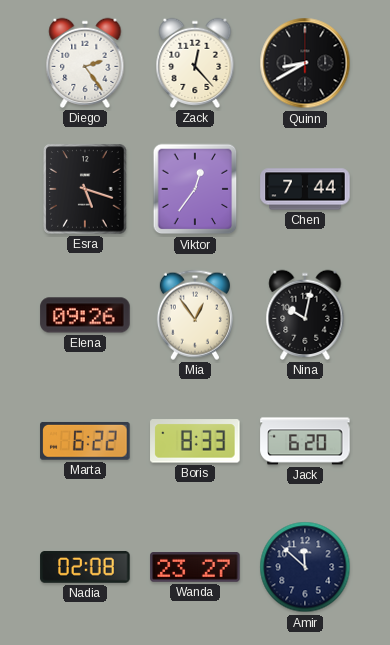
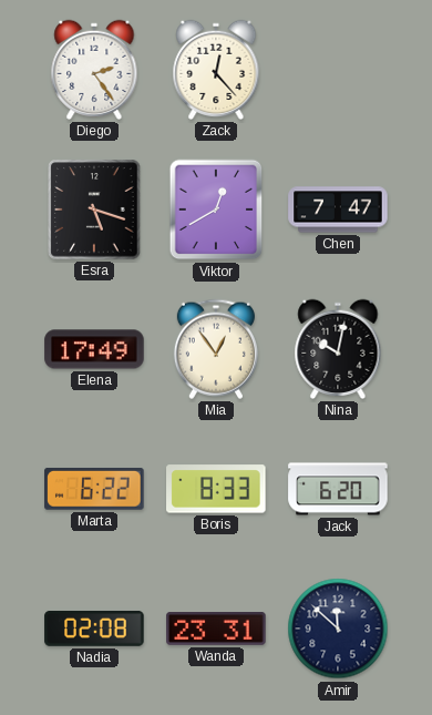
Quinn: 8:40 -> none (305, 63)
Viktor: 12:36 -> 12:40 (216, 210)
Chen: 7:44 -> 7:47 (338, 210)
Elena: 09:26 -> 17:49 (94, 349)
Wanda: 23:27 -> 23:31 (216, 630)
